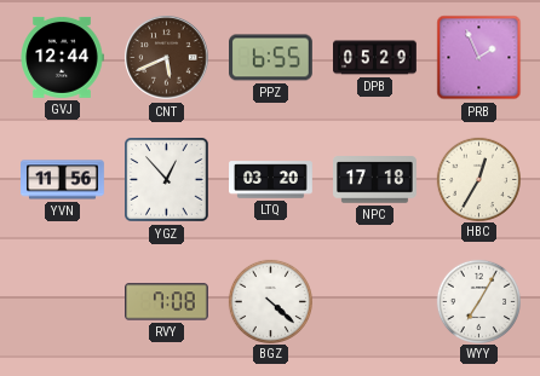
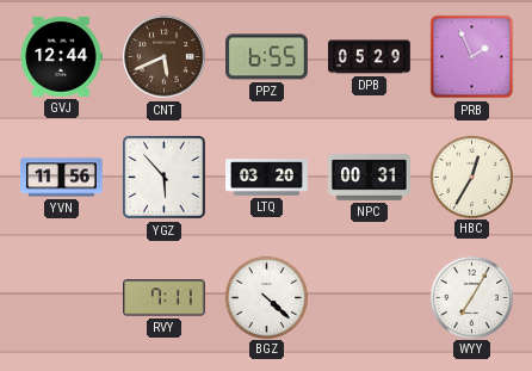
YGZ: 12:53 -> 5:53 (165, 178)
NPC: 17:18 -> 00:31 (370, 178)
RVY: 7:08 -> 7:11 (165, 298)
